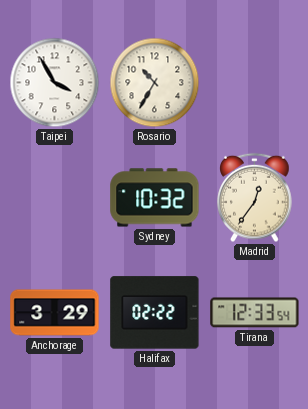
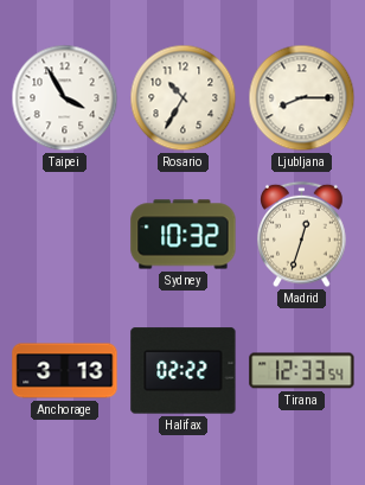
Ljubljana: none -> 8:15 (302, 98)
Madrid: 12:36 -> 12:33 (302, 235)
Anchorage: 3:29 -> 3:13 (65, 371)
